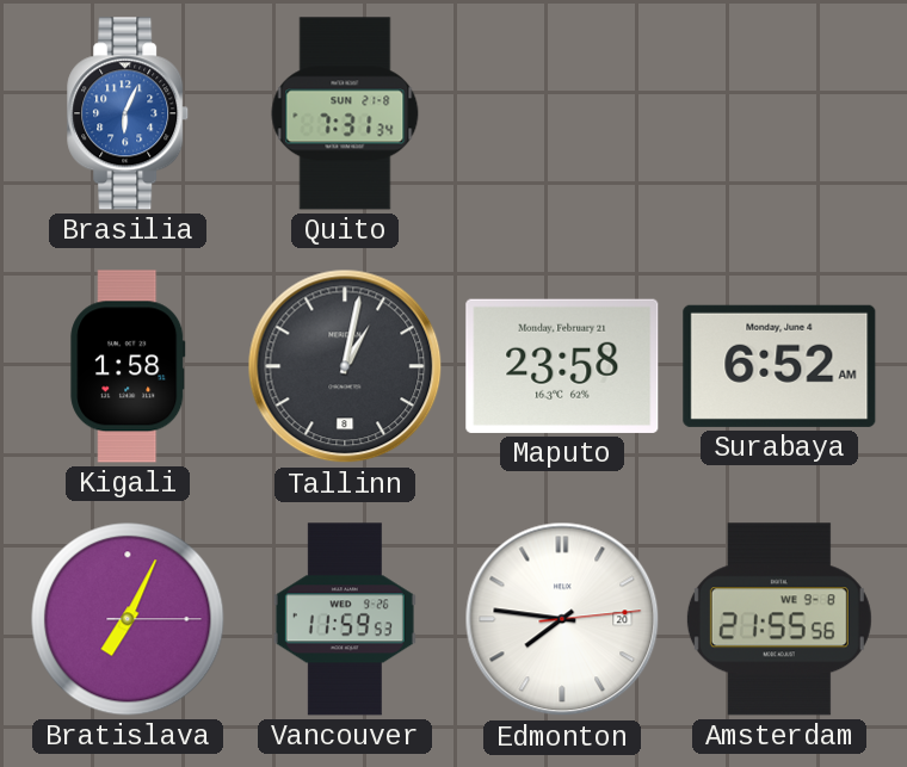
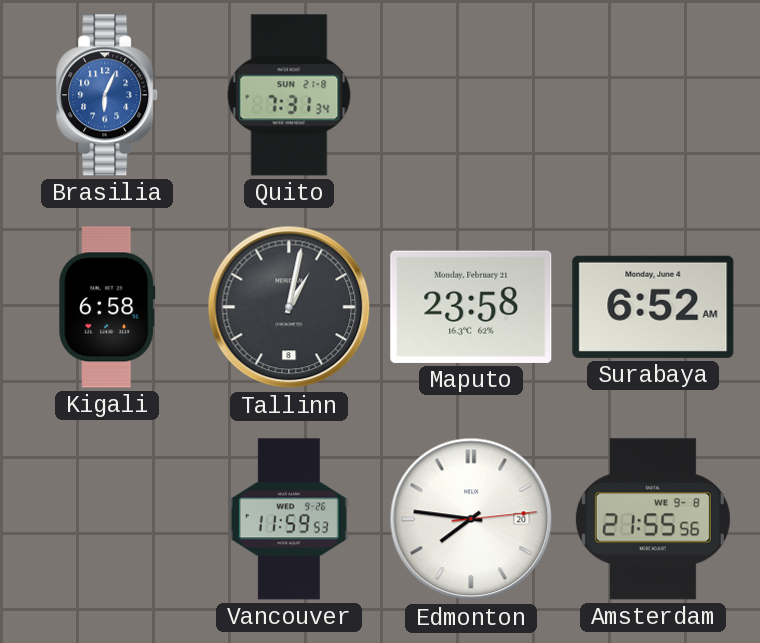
Kigali: 1:58 -> 6:58 (107, 307)
Bratislava: 7:04 -> none (128, 619)
